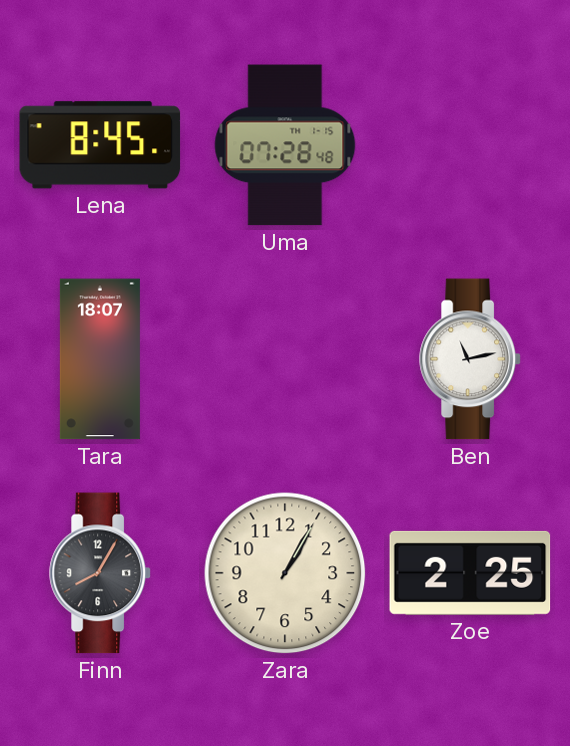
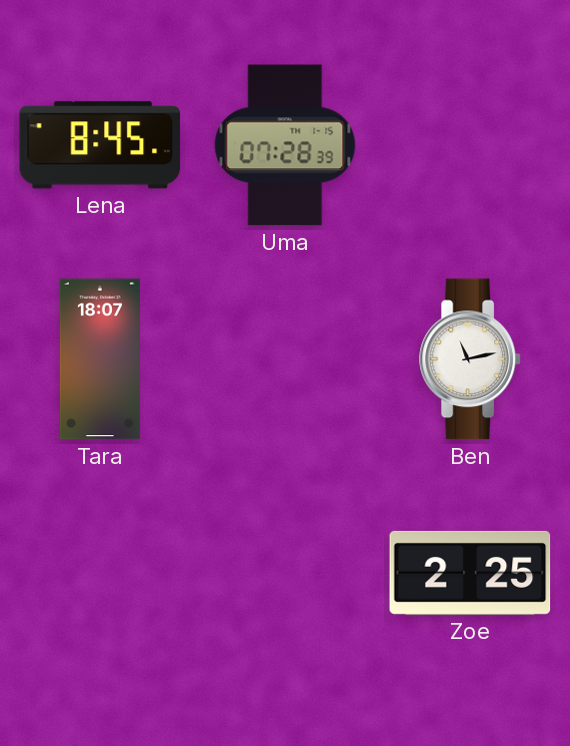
Uma: 07:28:48 -> 07:28:39 (285, 145)
Finn: 8:05 -> none (100, 573)
Zara: 1:05 -> none (285, 573)
